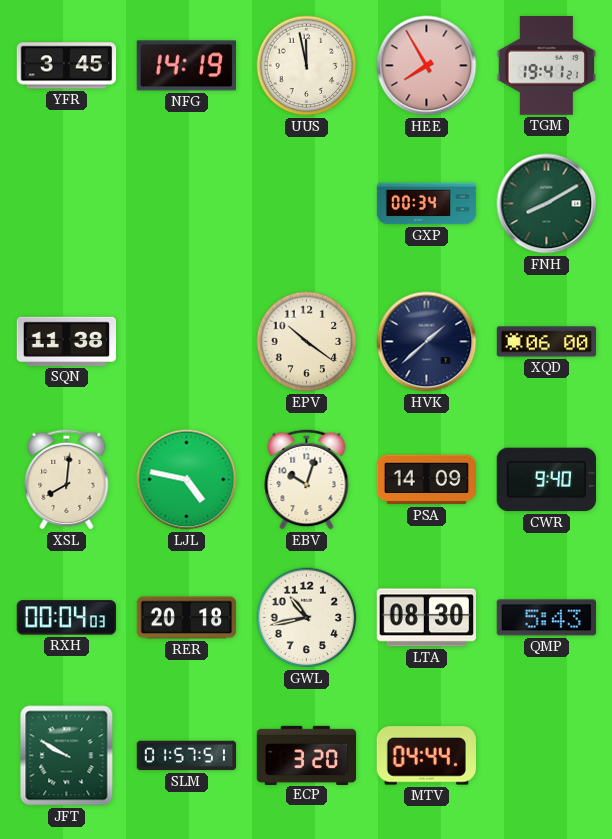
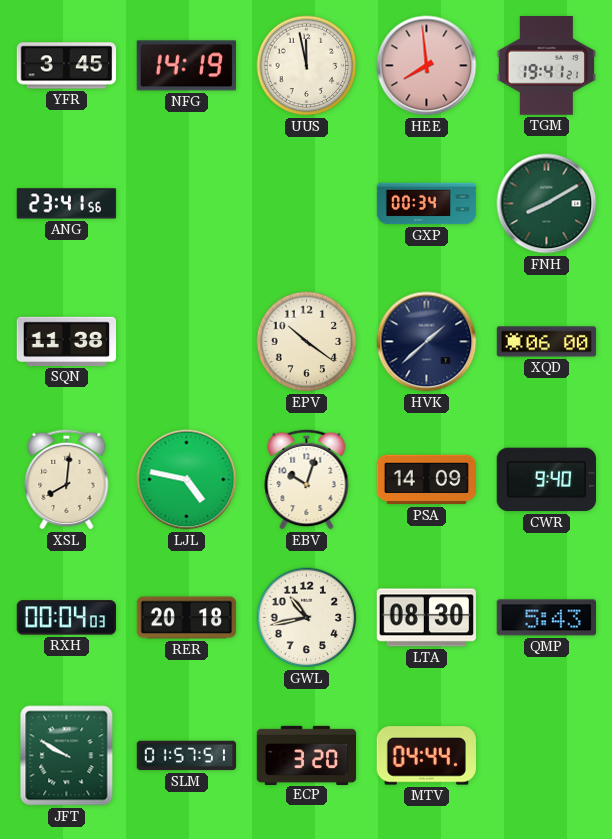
HEE: 7:55 -> 7:59 (427, 66)
ANG: none -> 23:41 (67, 204)
